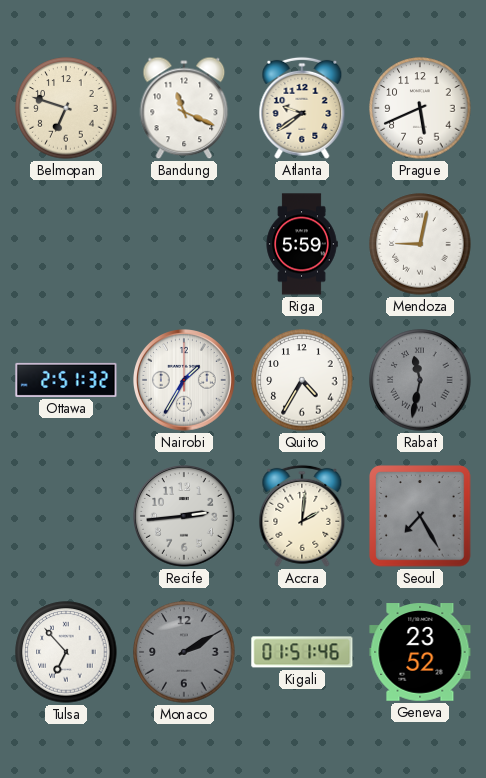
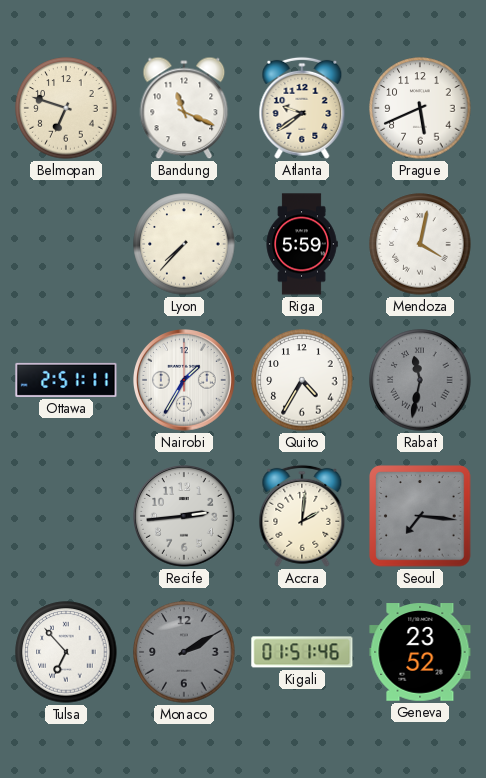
Lyon: none -> 7:37 (184, 244)
Mendoza: 9:02 -> 4:02 (420, 244)
Ottawa: 2:51:32 -> 2:51:11 (66, 380)
Seoul: 7:25 -> 7:16 (420, 516)
